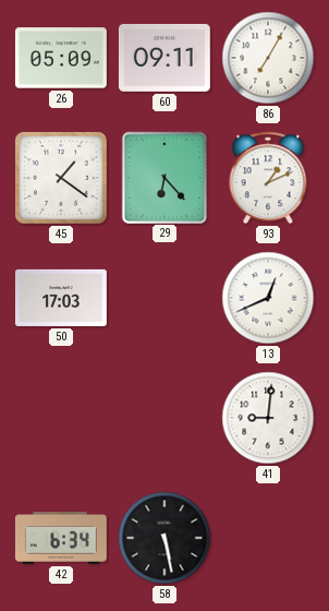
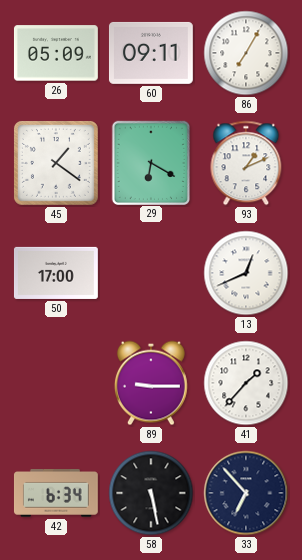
29: 6:23 -> 6:20 (150, 162)
50: 17:03 -> 17:00 (56, 273)
89: none -> 9:15 (151, 383)
41: 9:01 -> 1:37 (246, 383)
33: none -> 6:53 (246, 493)
